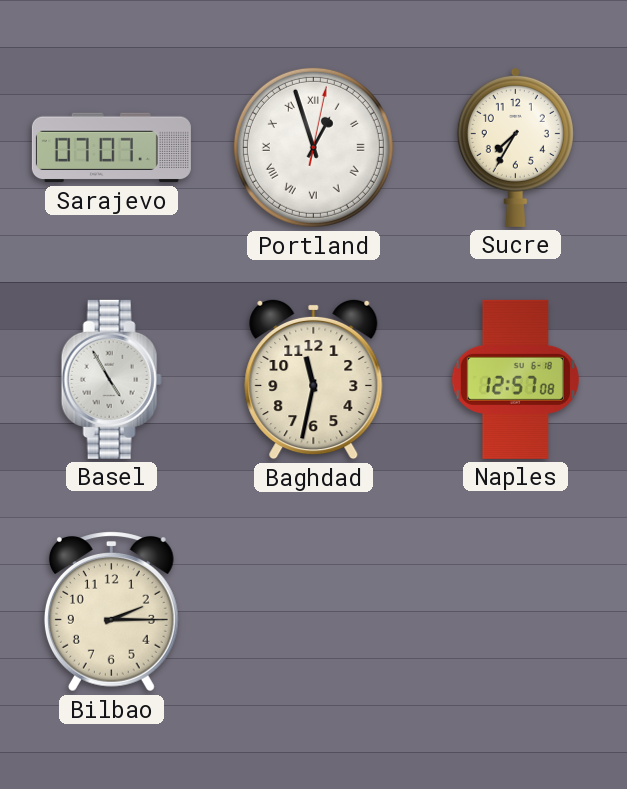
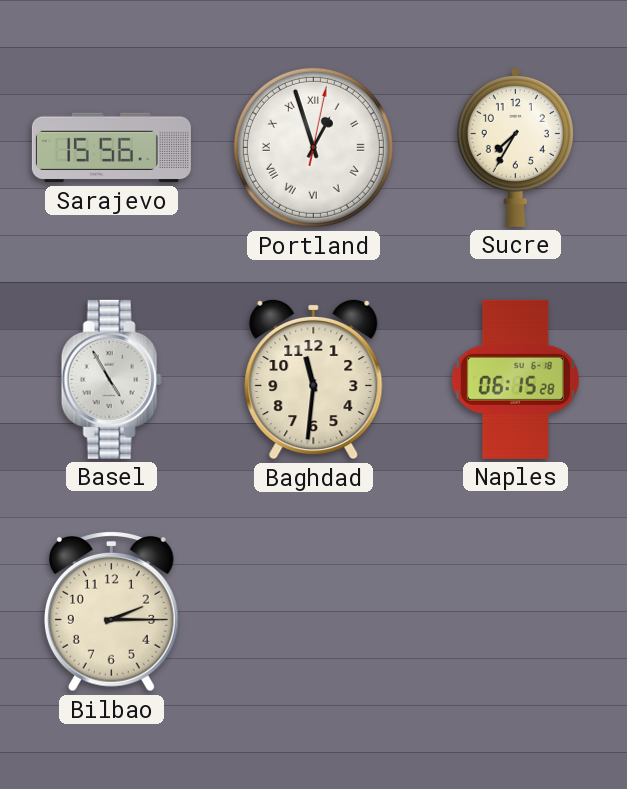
Sarajevo: 07:07 -> 15:56 (111, 148)
Baghdad: 11:32 -> 11:31 (314, 379)
Naples: 12:57 -> 06:15 (515, 379)
